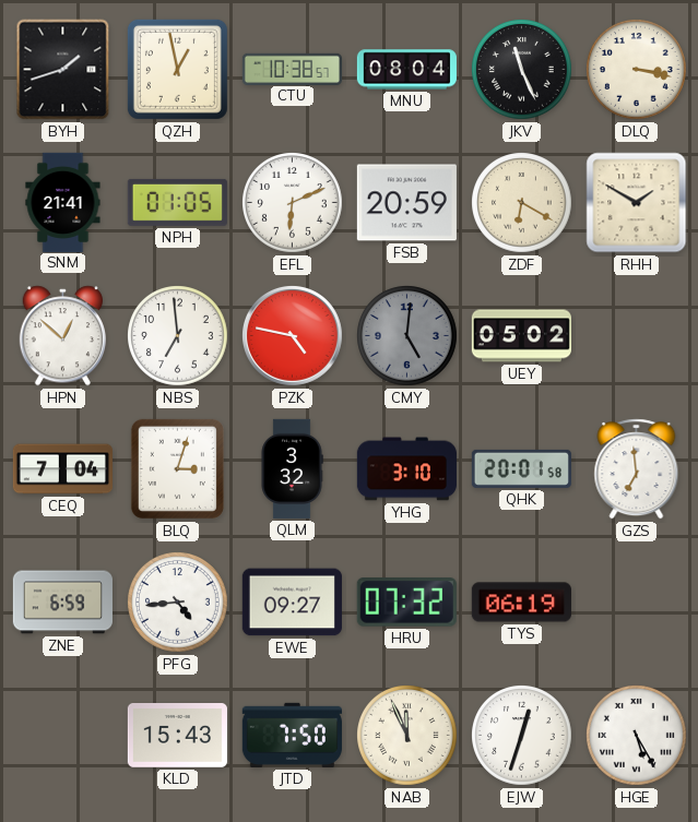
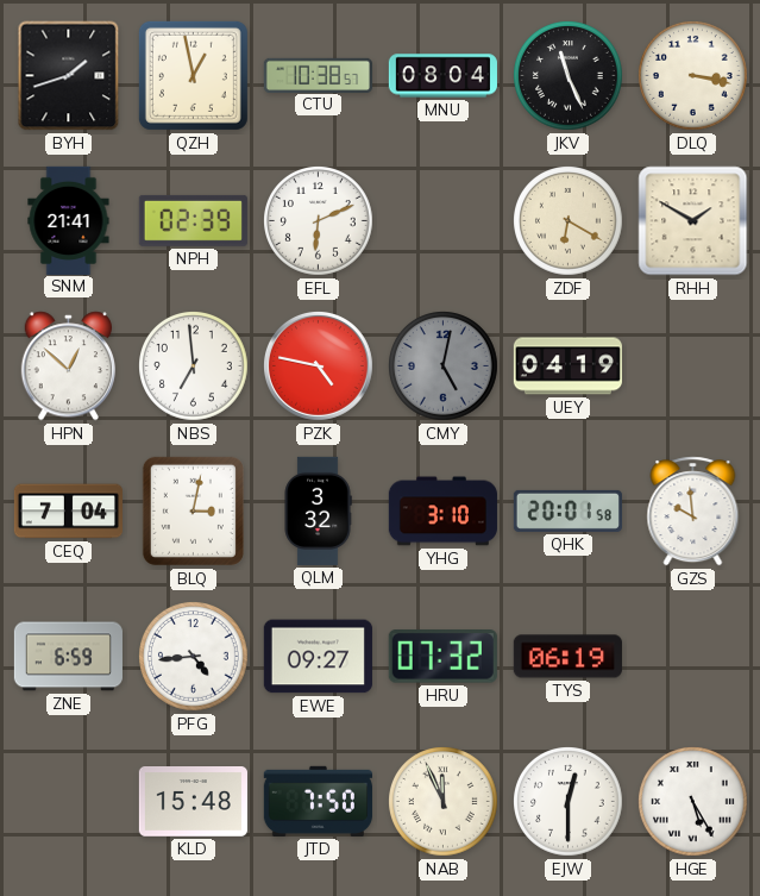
NPH: 01:05 -> 02:39 (193, 220)
FSB: 20:59 -> none (406, 203)
CMY: 5:01 -> 5:02 (444, 366)
UEY: 05:02 -> 04:19 (567, 366)
BLQ: 3:03 -> 3:02 (193, 510)
GZS: 6:59 -> 9:59 (693, 512)
KLD: 15:43 -> 15:48 (193, 802)
EJW: 12:33 -> 12:30 (569, 802)
